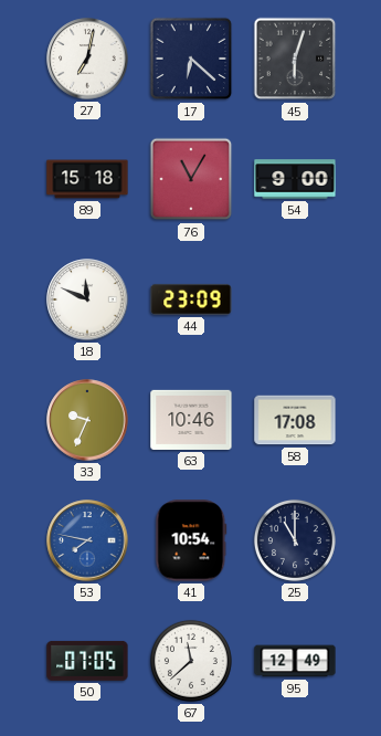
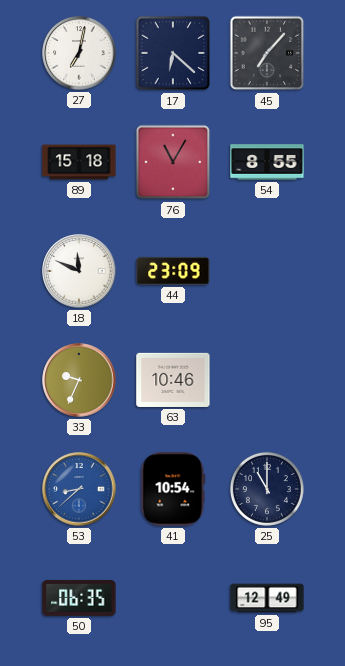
45: 6:03 -> 7:07 (267, 53)
54: 9:00 -> 8:55 (267, 162)
58: 17:08 -> none (295, 420)
53: 7:47 -> 8:38 (79, 489)
50: 07:05 -> 06:35 (79, 598)
67: 11:38 -> none (191, 661)
